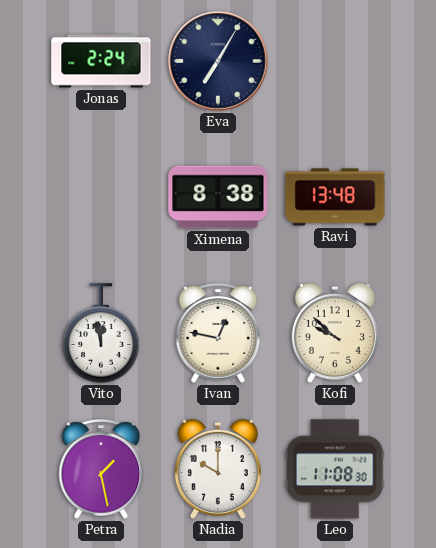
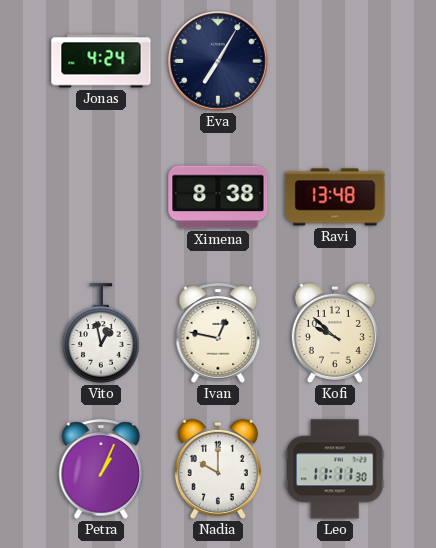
Jonas: 2:24 -> 4:24 (101, 61)
Vito: 11:58 -> 12:58 (101, 333)
Petra: 1:28 -> 1:04 (101, 469)
Leo: 11:08 -> 11:11 (336, 469)
